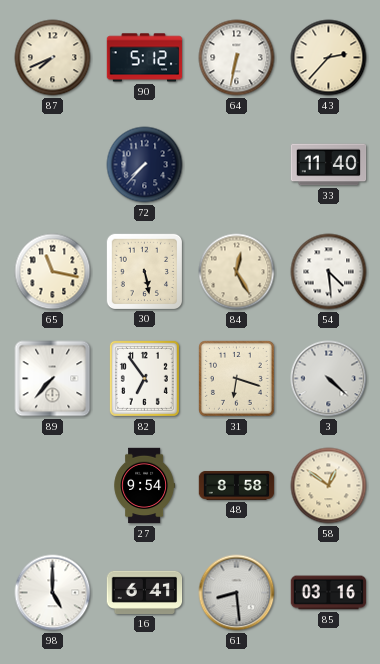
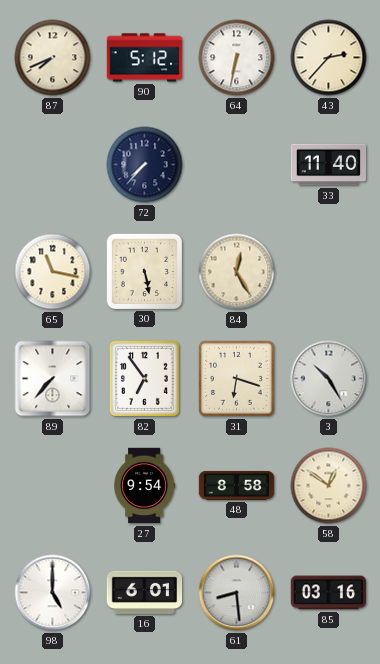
54: 4:29 -> none (329, 272)
3: 4:22 -> 10:25 (329, 379)
16: 6:41 -> 6:01 (145, 592)
